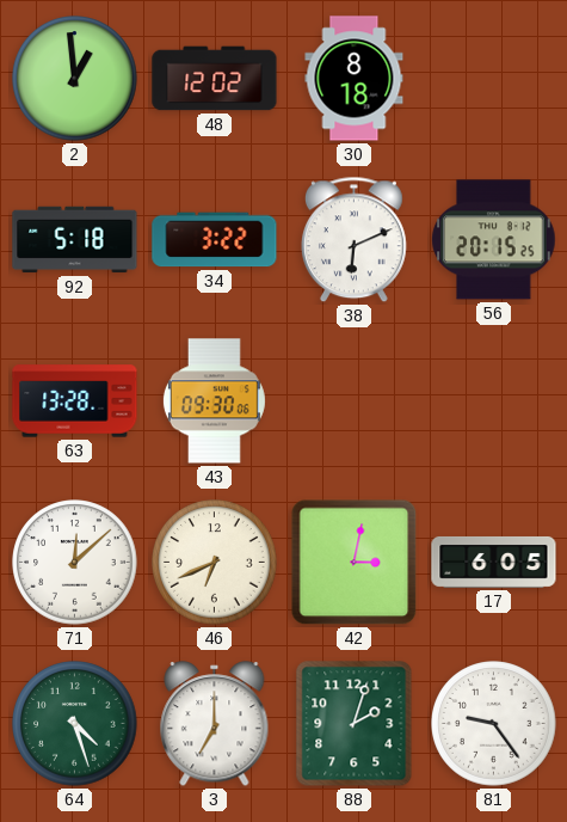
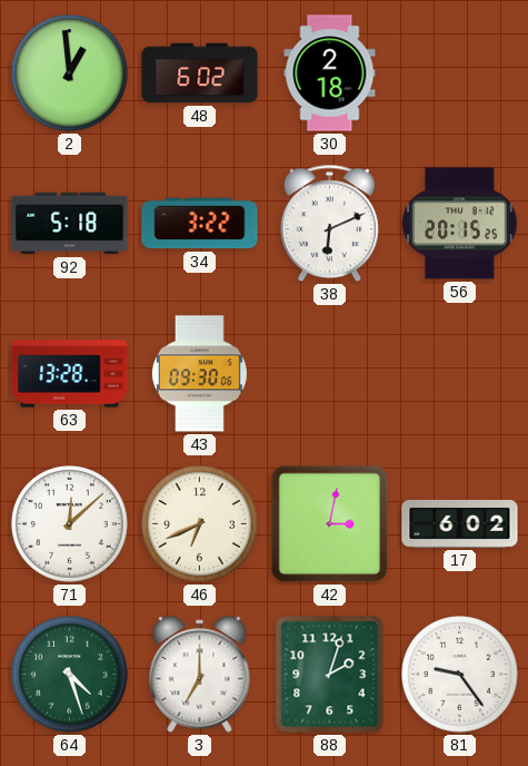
48: 12:02 -> 6:02 (200, 73)
30: 8:18 -> 2:18 (330, 73)
17: 6:05 -> 6:02 (460, 523)
